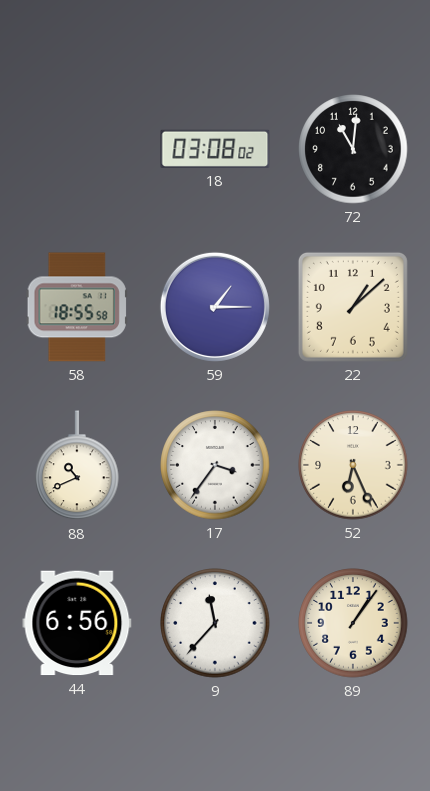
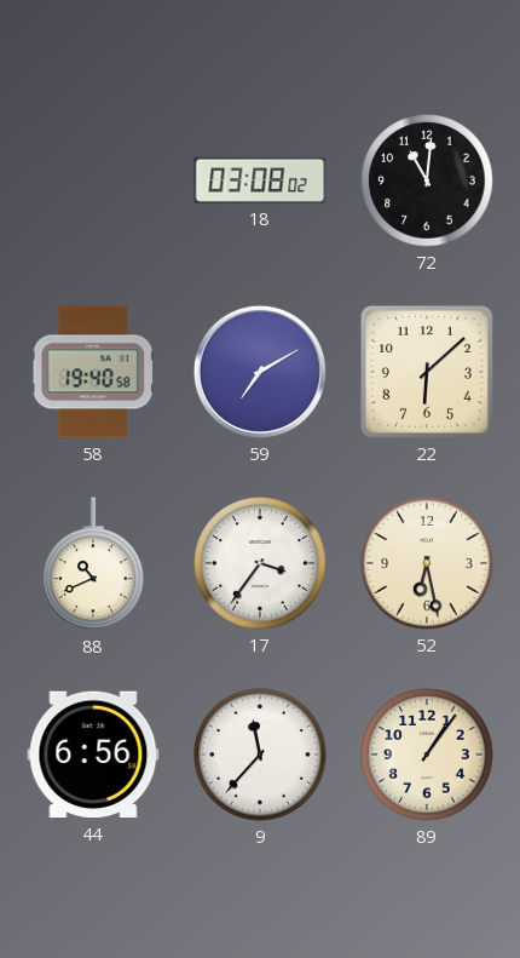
58: 18:55 -> 19:40 (93, 372)
59: 1:15 -> 7:10 (260, 372)
22: 1:08 -> 6:08 (427, 372)
52: 6:26 -> 6:28 (427, 563)
